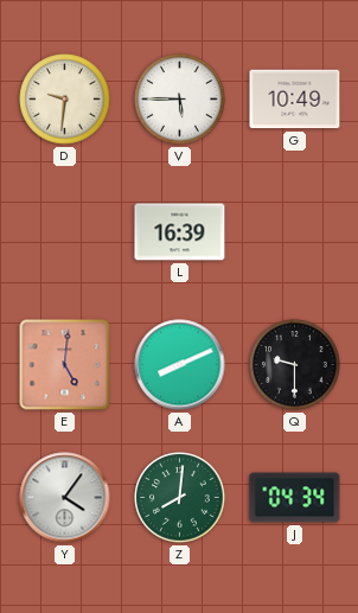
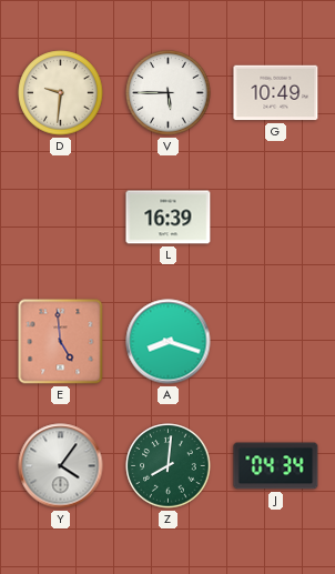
E: 5:01 -> 4:59 (61, 342)
A: 8:11 -> 8:18 (169, 342)
Q: 9:30 -> none (295, 365)
